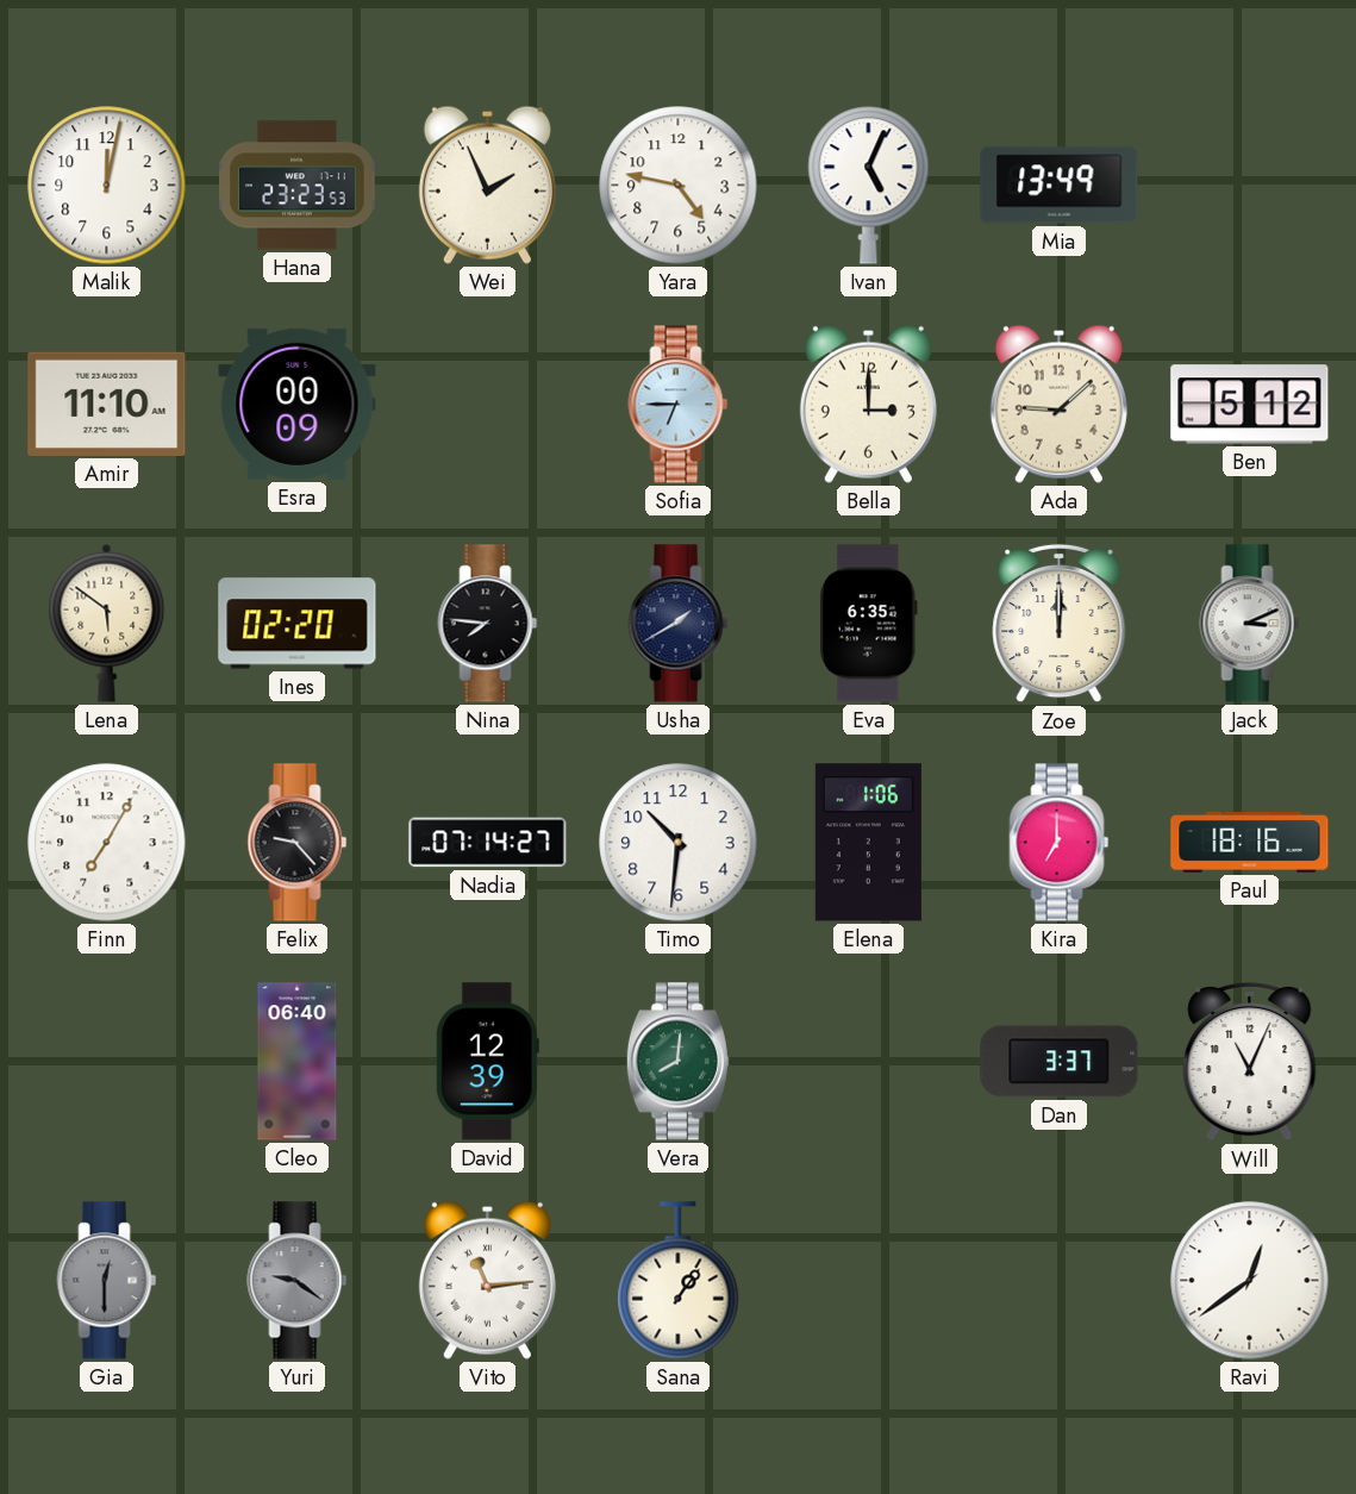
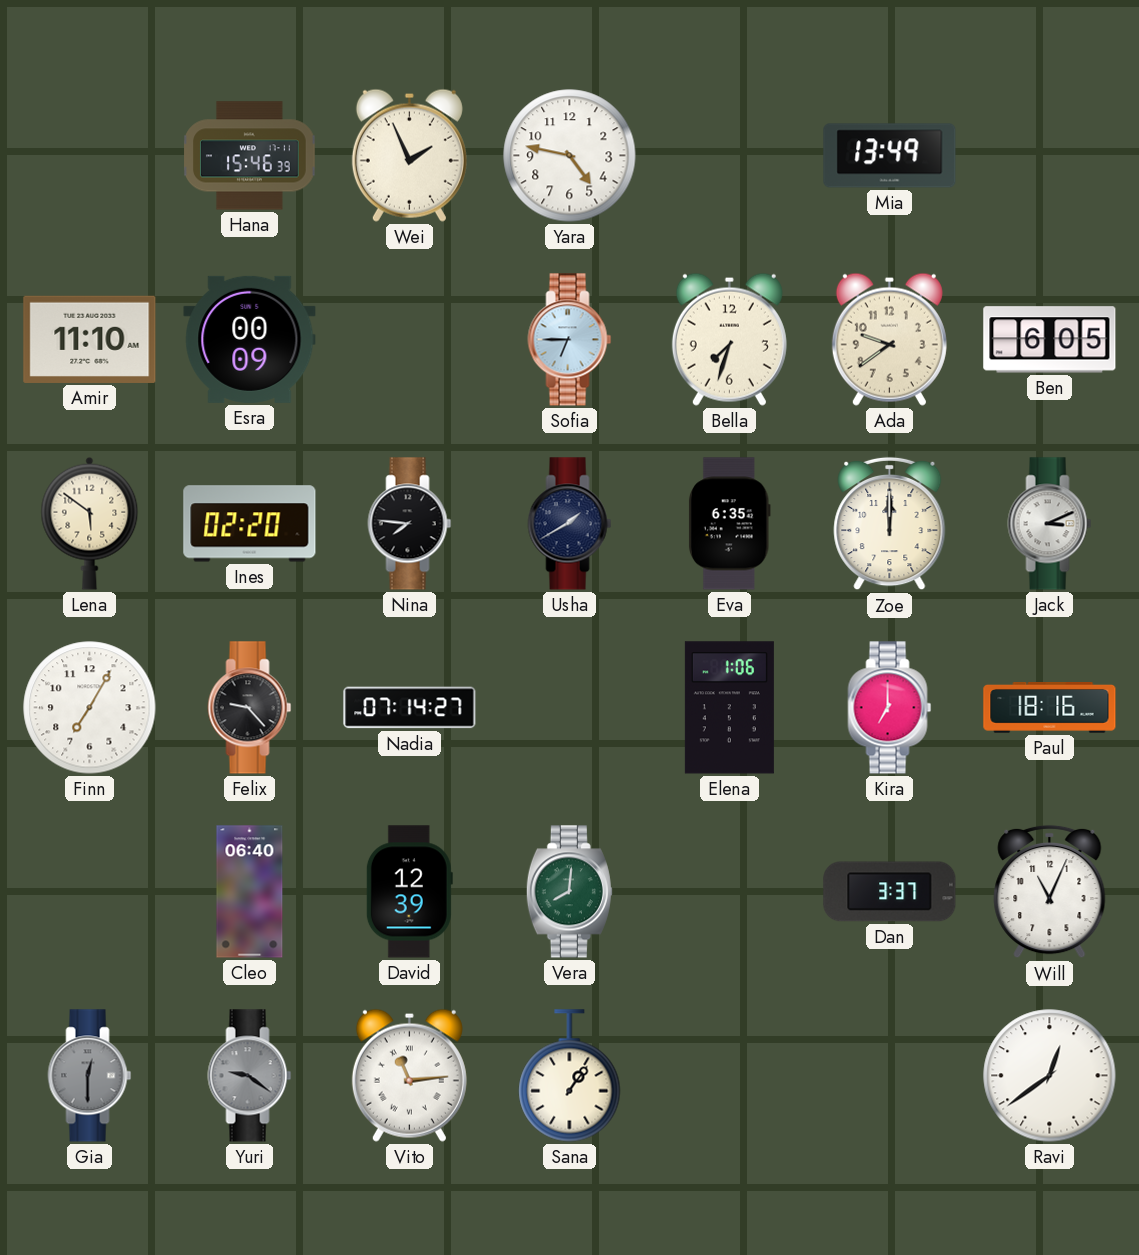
Malik: 12:02 -> none (107, 186)
Hana: 23:23 -> 15:46 (250, 156)
Ivan: 5:04 -> none (869, 186)
Bella: 3:00 -> 7:33 (729, 339)
Ada: 9:08 -> 9:39 (889, 339)
Ben: 5:12 -> 6:05 (1050, 340)
Timo: 10:31 -> none (679, 843)
